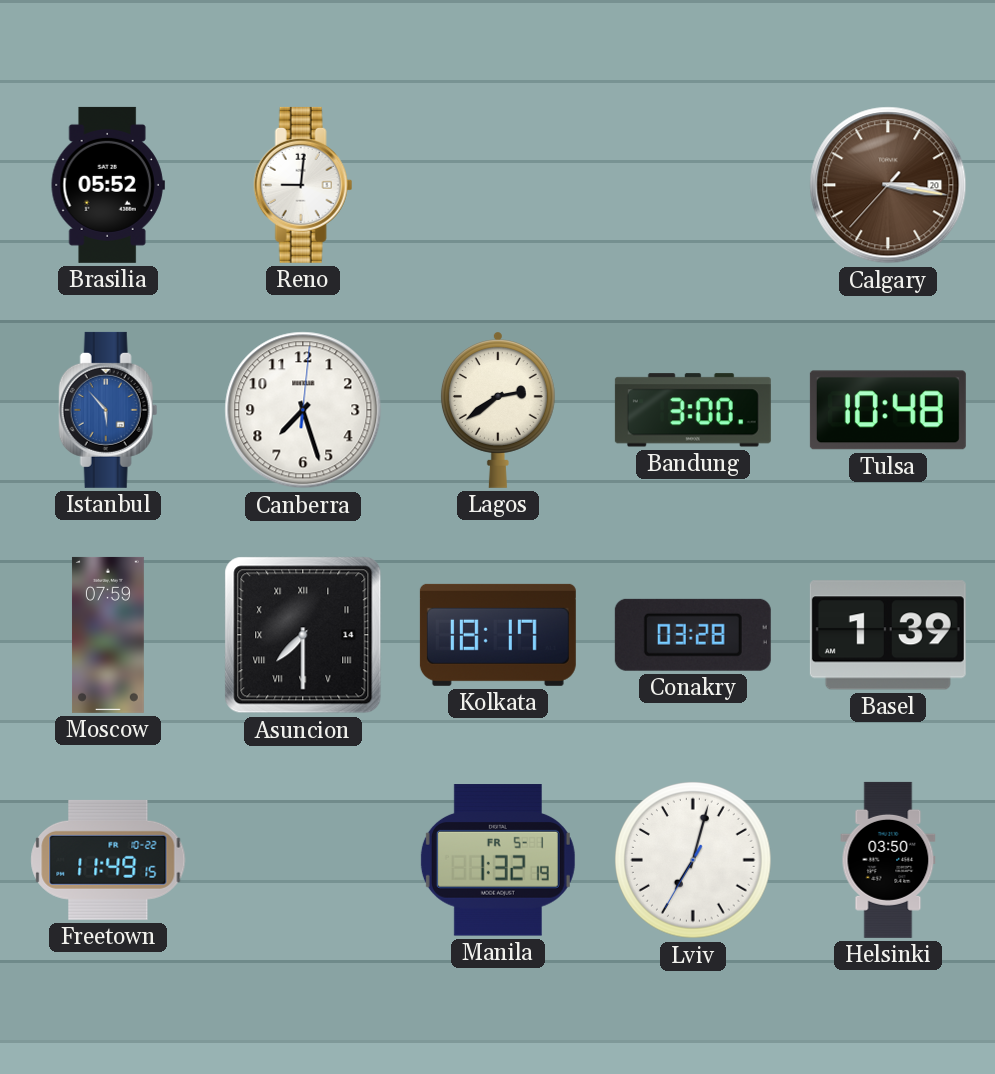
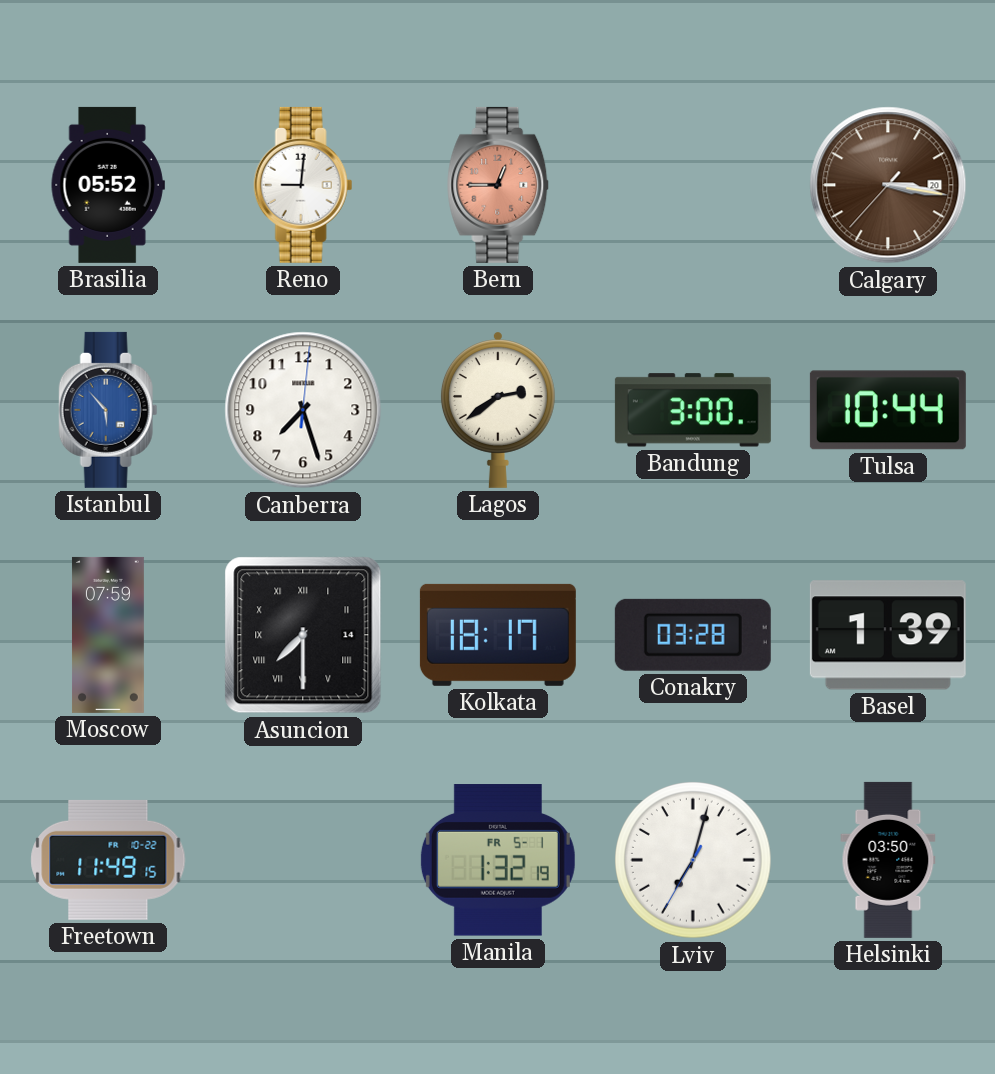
Bern: none -> 12:45 (499, 185)
Tulsa: 10:48 -> 10:44 (888, 410)
